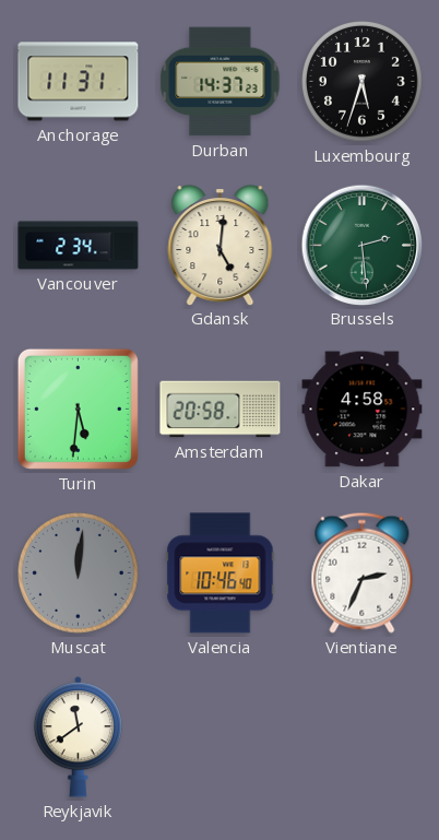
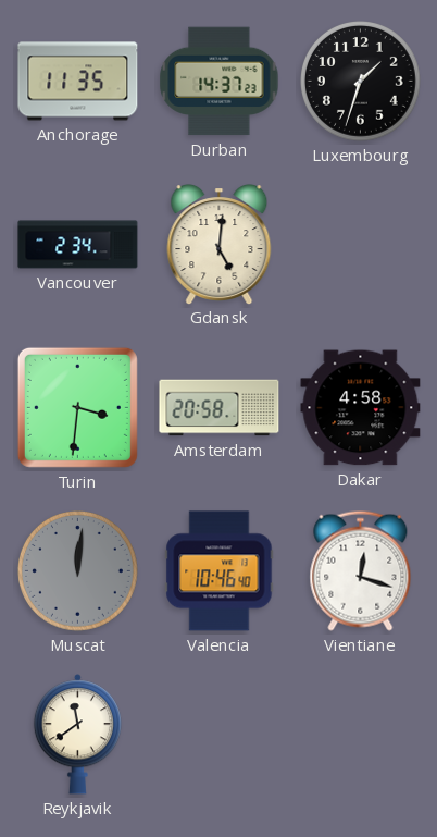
Anchorage: 11:31 -> 11:35 (78, 82)
Luxembourg: 5:33 -> 1:33 (361, 82)
Brussels: 2:29 -> none (361, 245)
Turin: 5:31 -> 3:31 (77, 407)
Vientiane: 2:34 -> 12:18 (361, 570)
